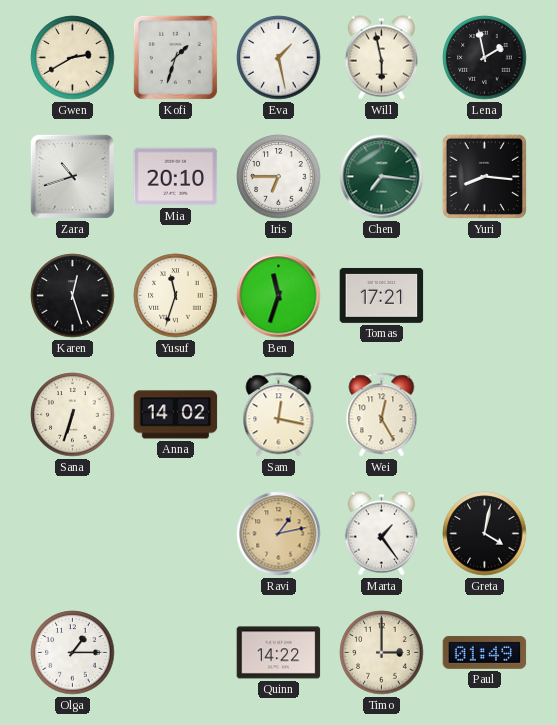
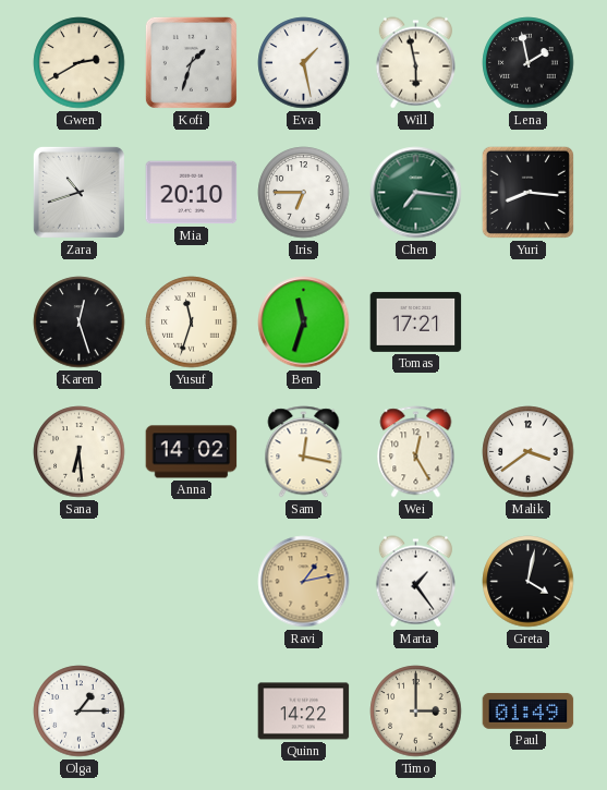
Sana: 6:33 -> 6:29 (80, 452)
Malik: none -> 3:39 (529, 452)
